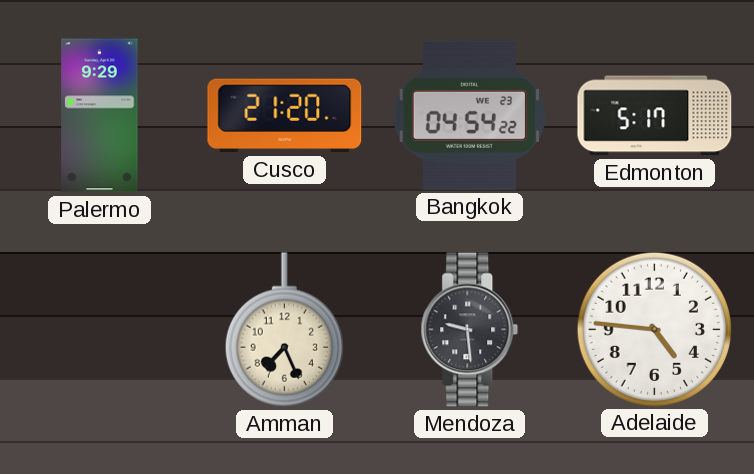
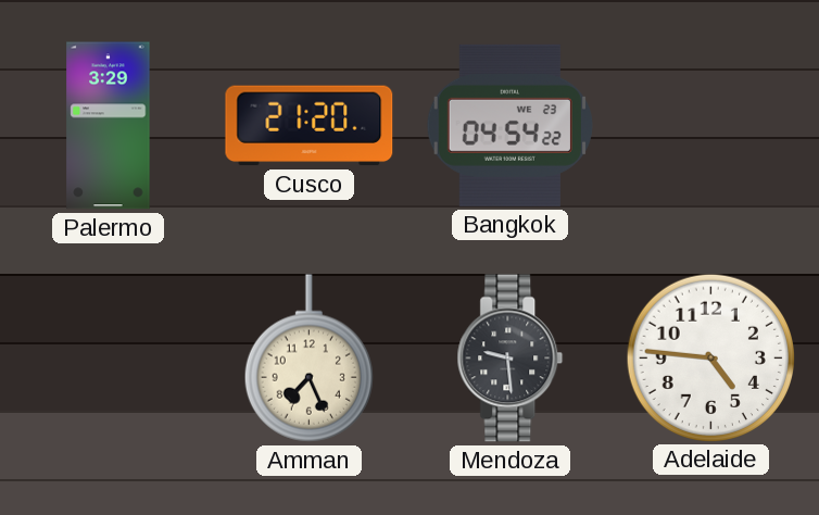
Palermo: 9:29 -> 3:29 (109, 126)
Edmonton: 5:17 -> none (655, 116)
